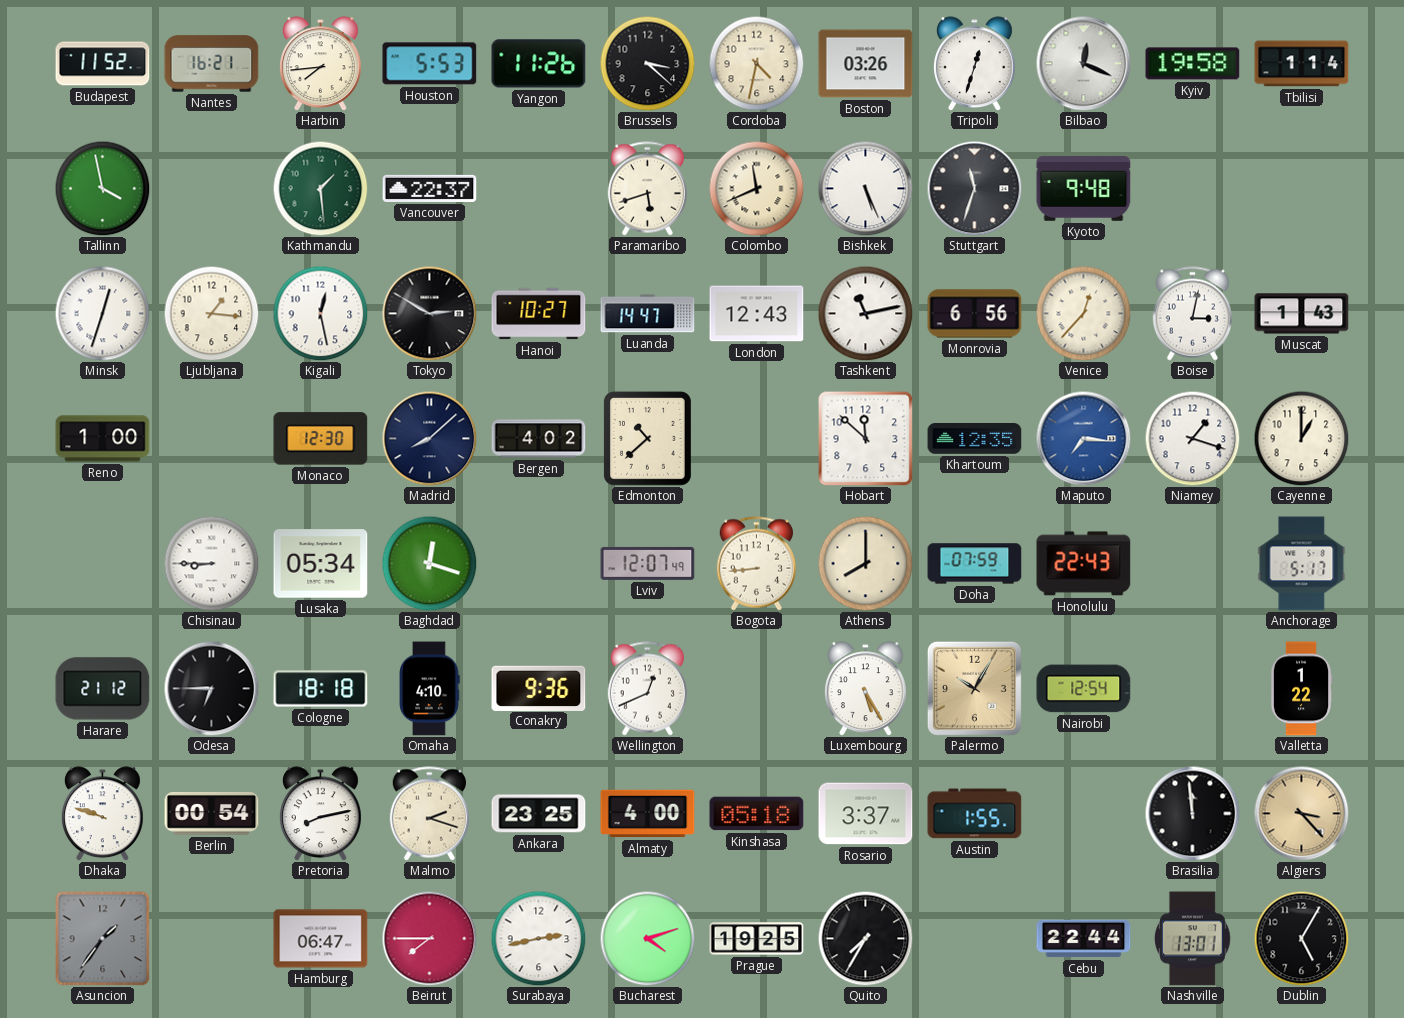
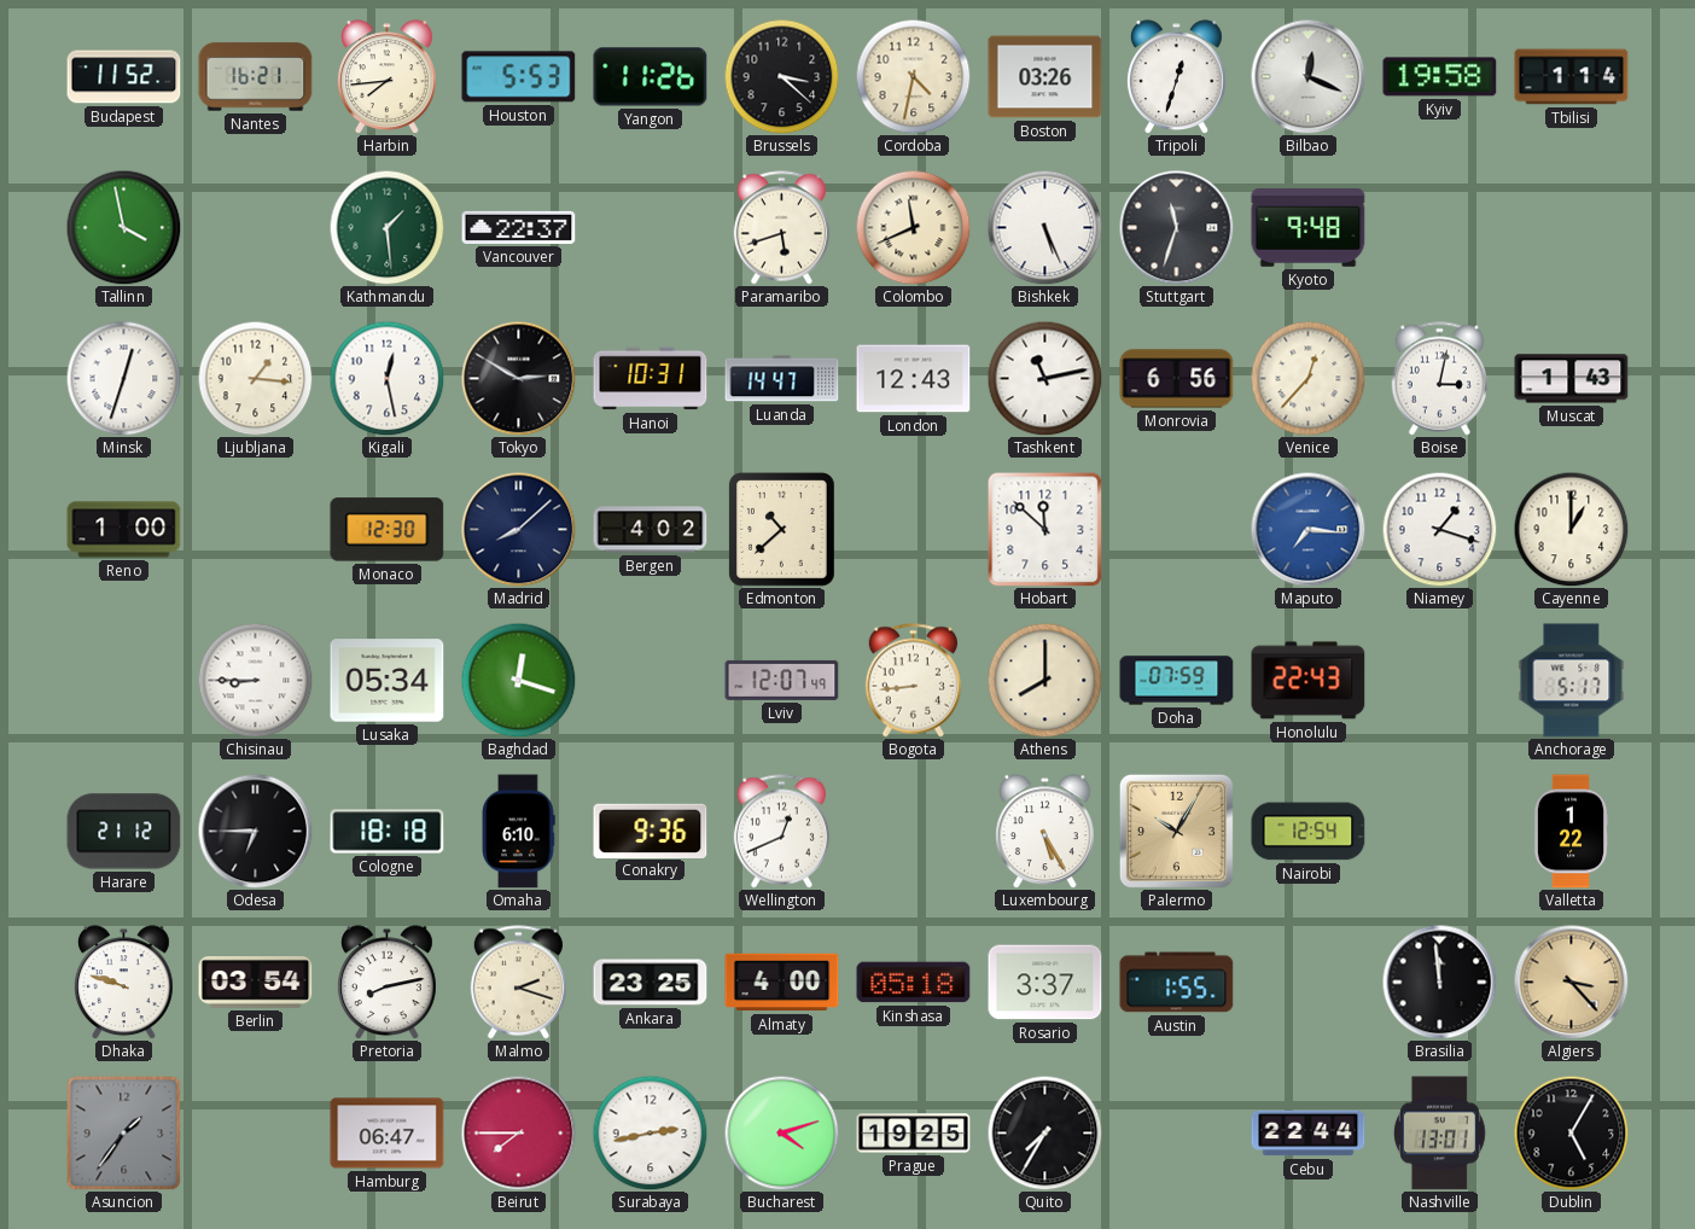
Hanoi: 10:27 -> 10:31 (651, 379)
Khartoum: 12:35 -> none (975, 439)
Omaha: 4:10 -> 6:10 (518, 832)
Berlin: 00:54 -> 03:54 (256, 983)
